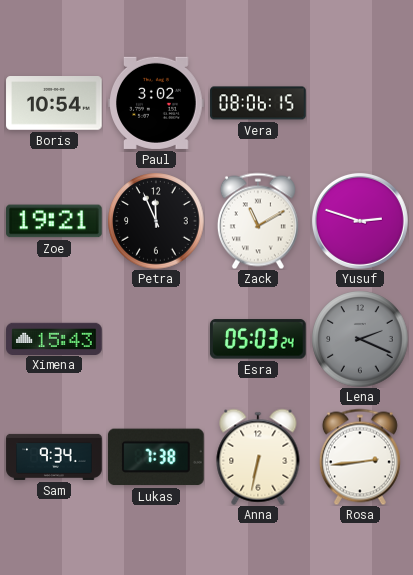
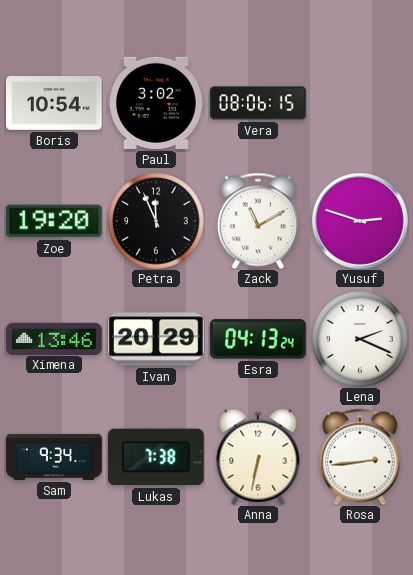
Zoe: 19:21 -> 19:20 (55, 221)
Ximena: 15:43 -> 13:46 (54, 338)
Ivan: none -> 20:29 (157, 339)
Esra: 05:03 -> 04:13 (258, 339)
Lena dial: grey -> white (360, 339)
